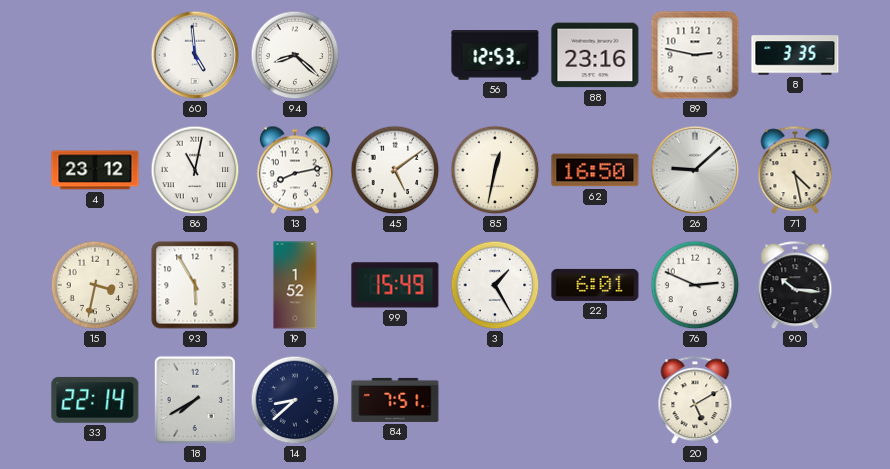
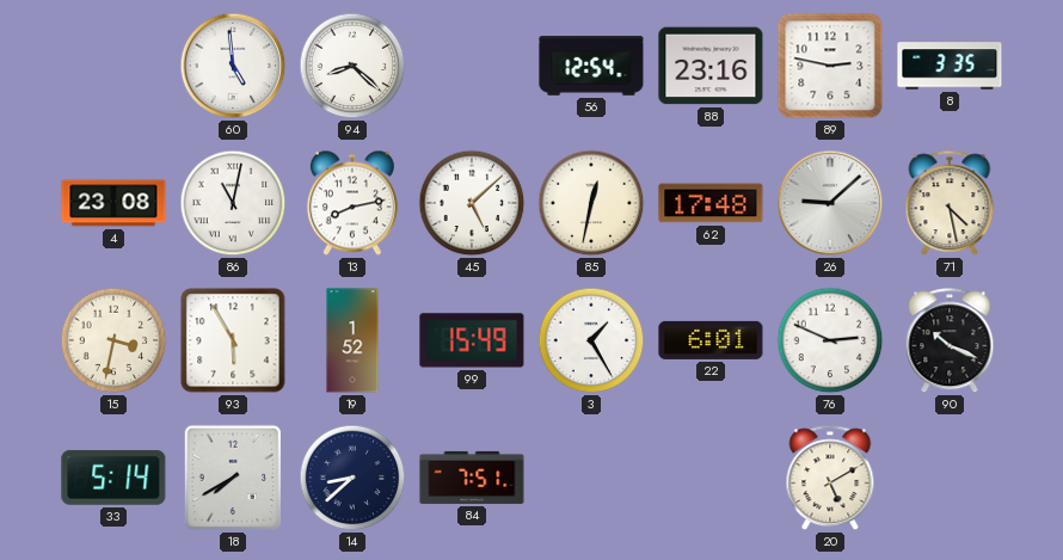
56: 12:53 -> 12:54 (591, 67)
4: 23:12 -> 23:08 (113, 203)
45: 5:09 -> 5:08 (472, 203)
62: 16:50 -> 17:48 (711, 203)
90: 10:16 -> 10:19 (950, 341)
33: 22:14 -> 5:14 (113, 478)
